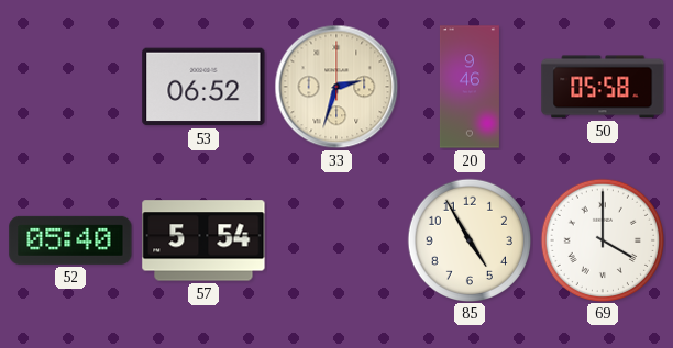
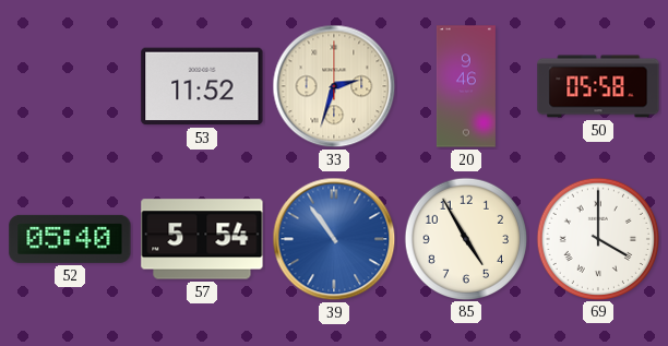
53: 06:52 -> 11:52 (202, 86)
39: none -> 10:54 (334, 239)
